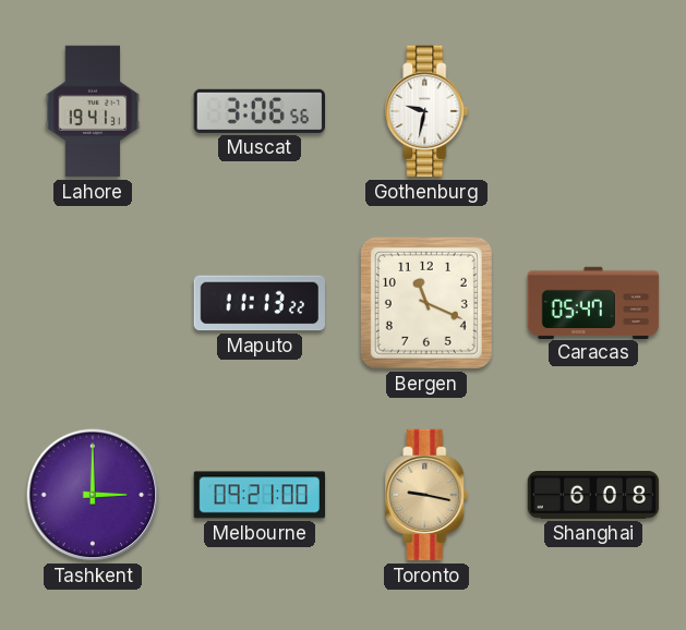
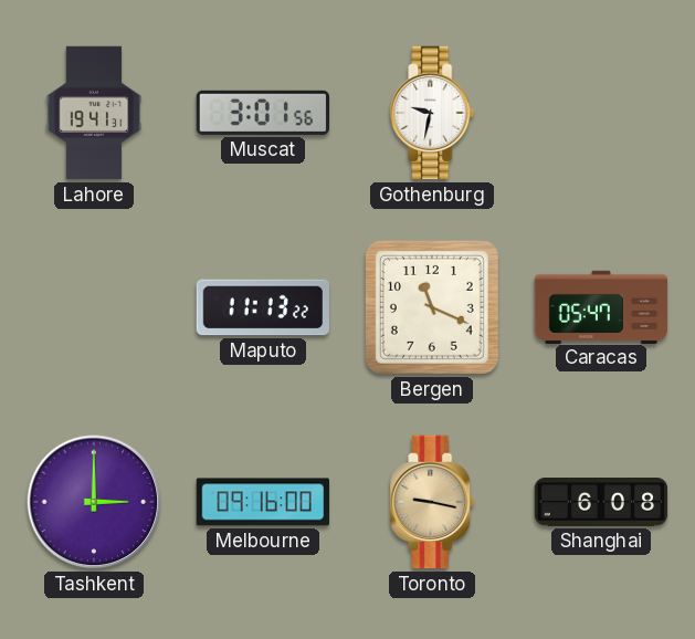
Muscat: 3:06 -> 3:01 (262, 113)
Melbourne: 09:21 -> 09:16 (262, 502)
